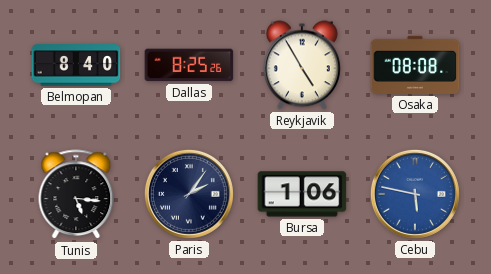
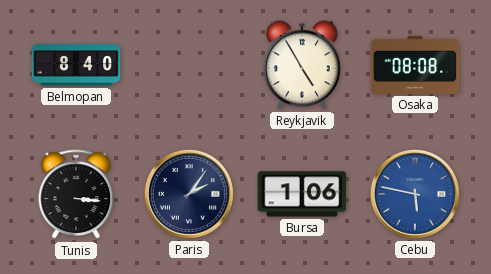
Dallas: 8:25 -> none (189, 65)
Tunis: 5:16 -> 3:16 (76, 195)
